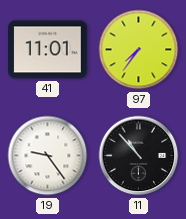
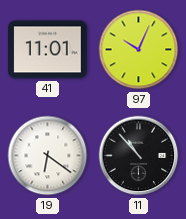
97: 7:36 -> 10:04 (139, 50)
19: 9:24 -> 6:21 (48, 156)
